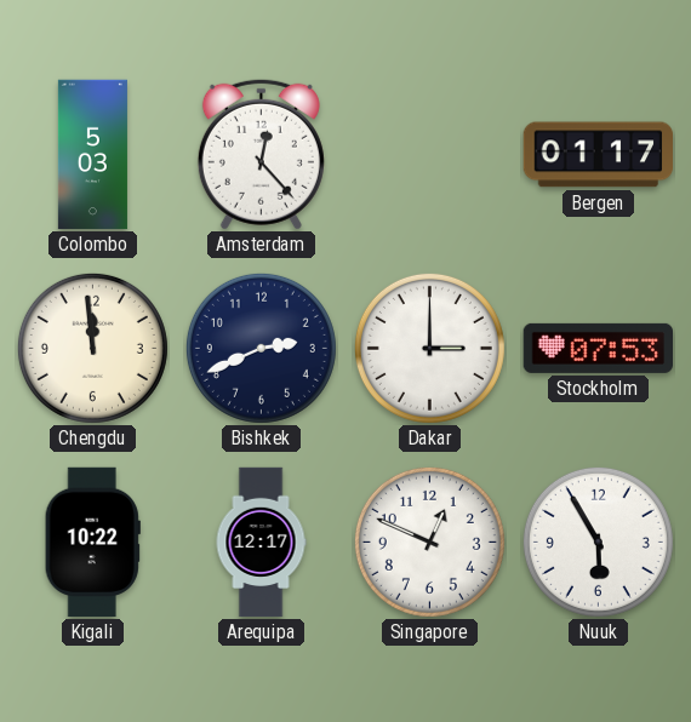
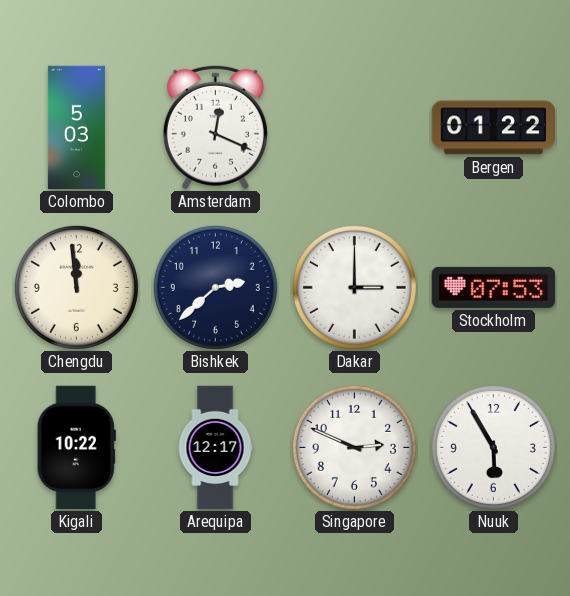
Amsterdam: 12:23 -> 12:19 (215, 127)
Bergen: 01:17 -> 01:22 (494, 128)
Bishkek: 2:41 -> 2:38 (215, 287)
Singapore: 12:49 -> 2:49 (354, 447)
